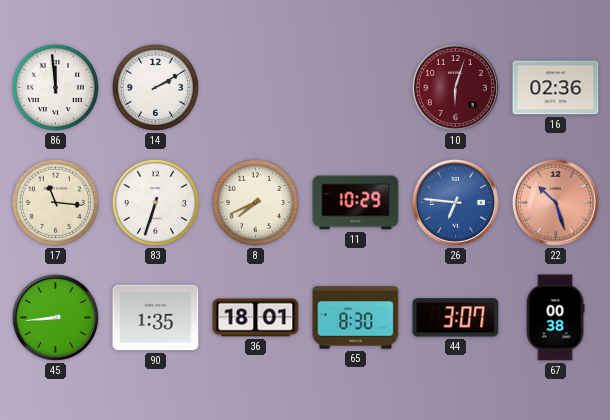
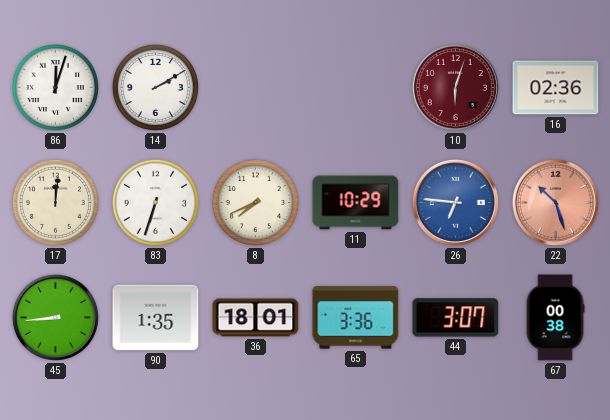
86: 11:59 -> 12:03 (55, 87)
17: 11:16 -> 12:01 (55, 202)
65: 8:30 -> 3:36 (356, 318)
